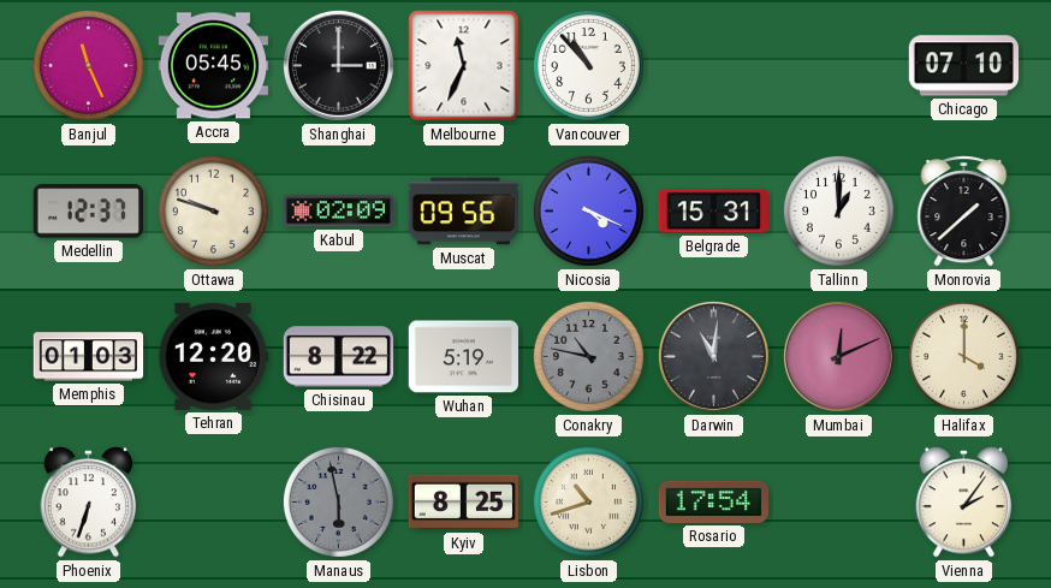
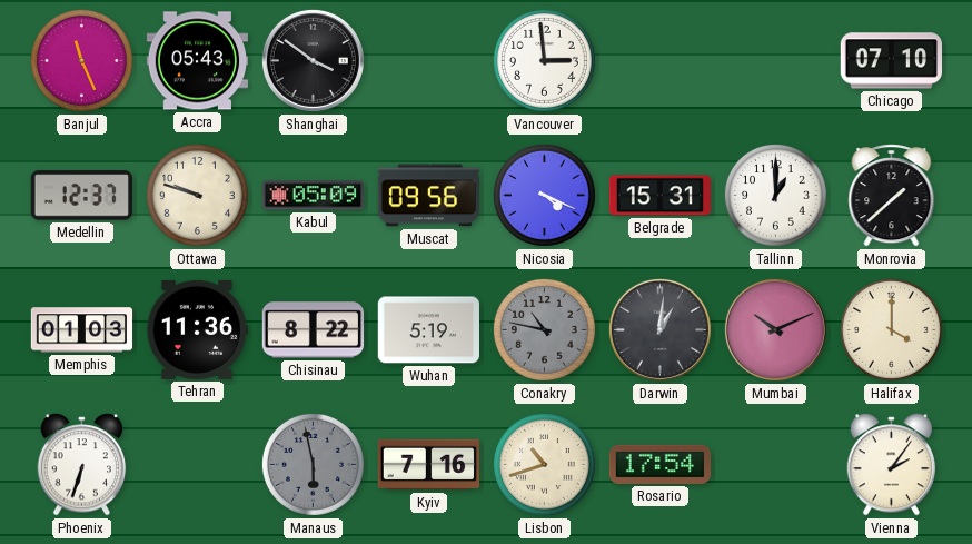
Accra: 05:45 -> 05:43 (198, 61)
Shanghai: 3:00 -> 3:51 (313, 60)
Melbourne: 11:34 -> none (464, 66)
Vancouver: 10:53 -> 2:59 (544, 60)
Kabul: 02:09 -> 05:09 (313, 196)
Tehran: 12:20 -> 11:36 (197, 329)
Darwin: 11:01 -> 1:01 (659, 329)
Mumbai: 12:11 -> 10:11 (775, 329)
Kyiv: 8:25 -> 7:16 (429, 465)
